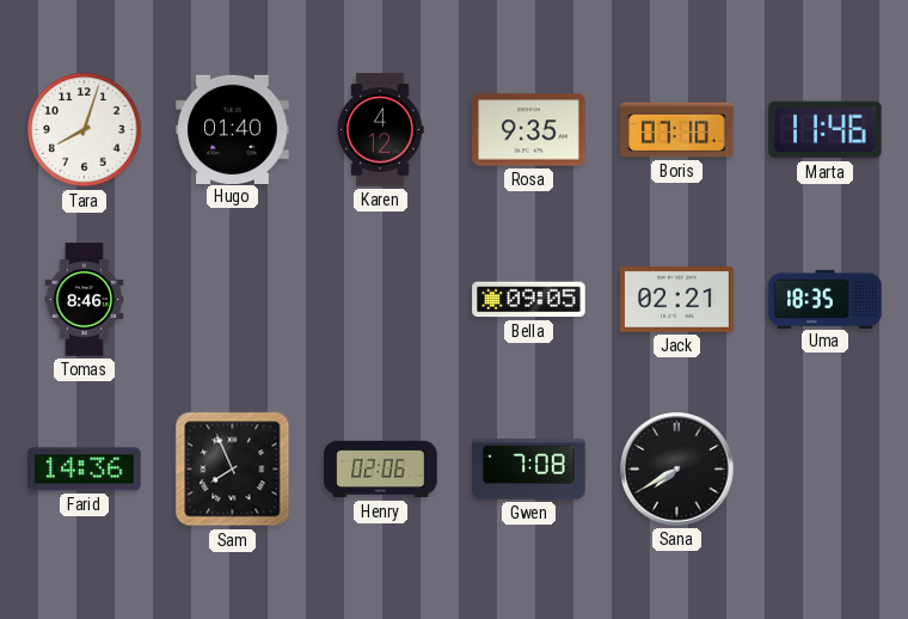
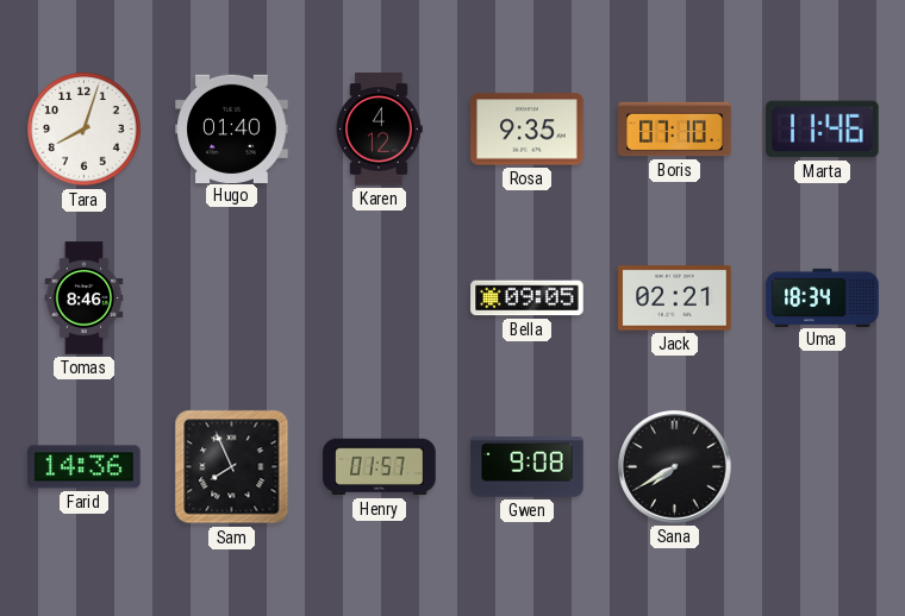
Uma: 18:35 -> 18:34 (823, 297)
Henry: 02:06 -> 01:57 (380, 467)
Gwen: 7:08 -> 9:08 (528, 467)
